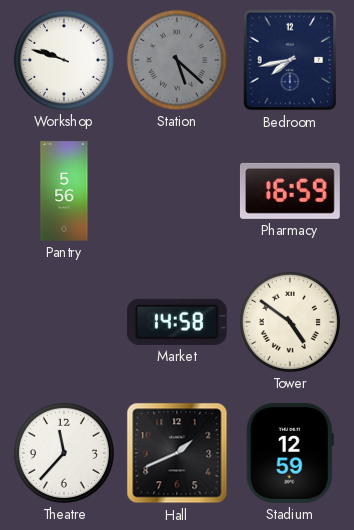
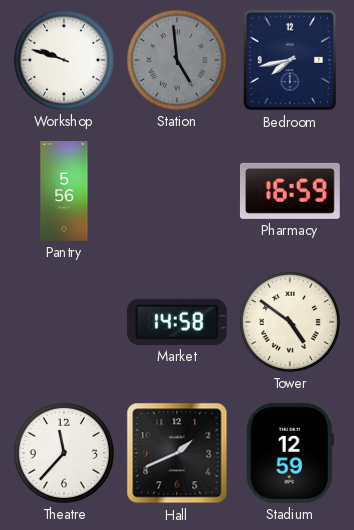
Station: 5:22 -> 4:59 (177, 60)
